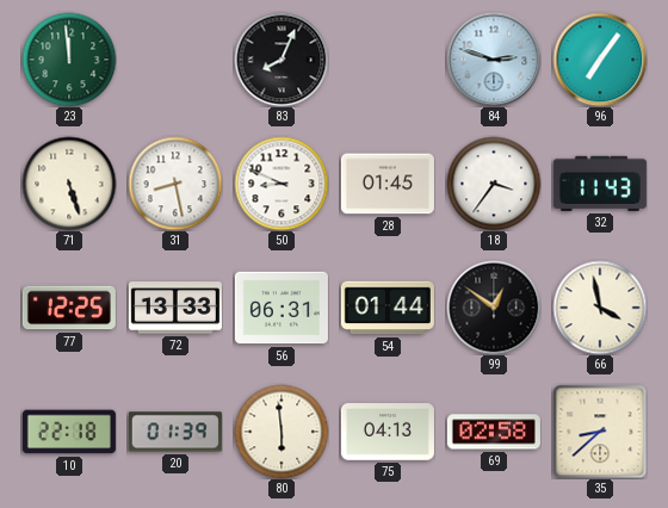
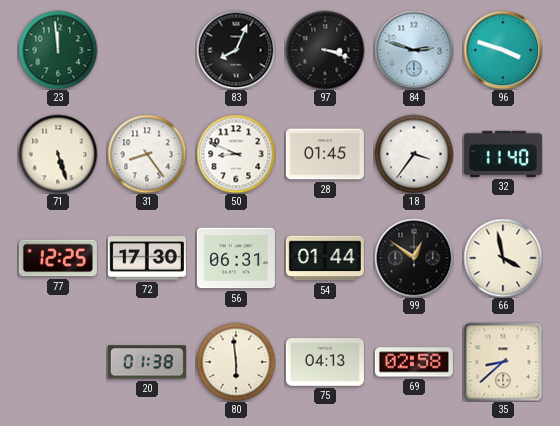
97: none -> 3:18 (325, 50)
96: 7:06 -> 3:48 (503, 50)
31: 8:28 -> 8:24 (147, 154)
32: 11:43 -> 11:40 (503, 154)
72: 13:33 -> 17:30 (147, 258)
10: 22:18 -> none (69, 432)
20: 01:39 -> 01:38 (147, 362)
